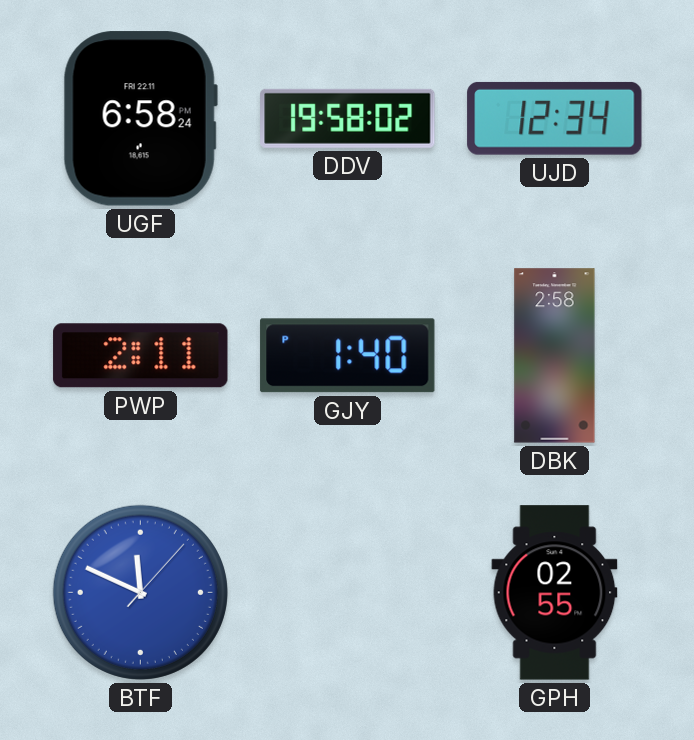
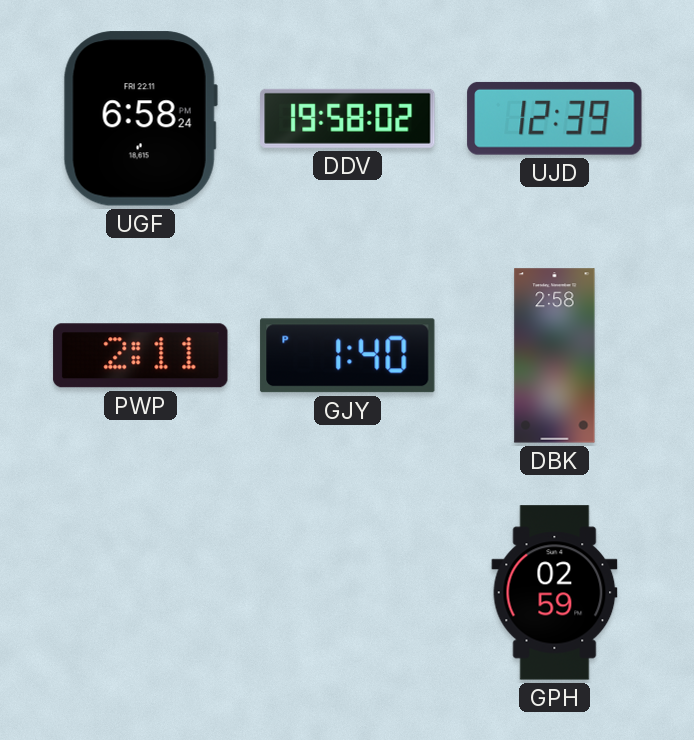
UJD: 12:34 -> 12:39 (555, 118)
BTF: 11:49 -> none (140, 592)
GPH: 02:55 -> 02:59 (555, 593)
